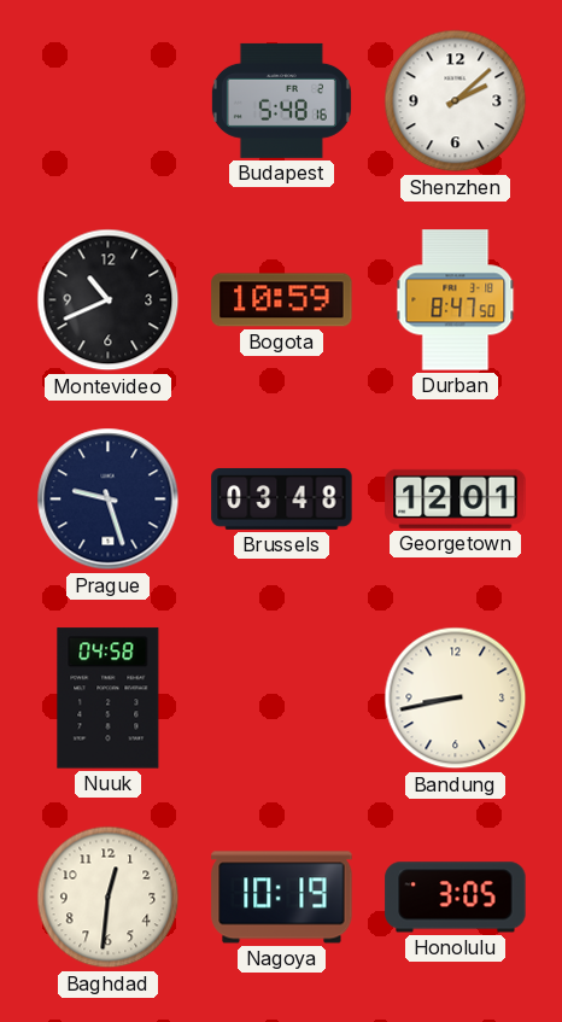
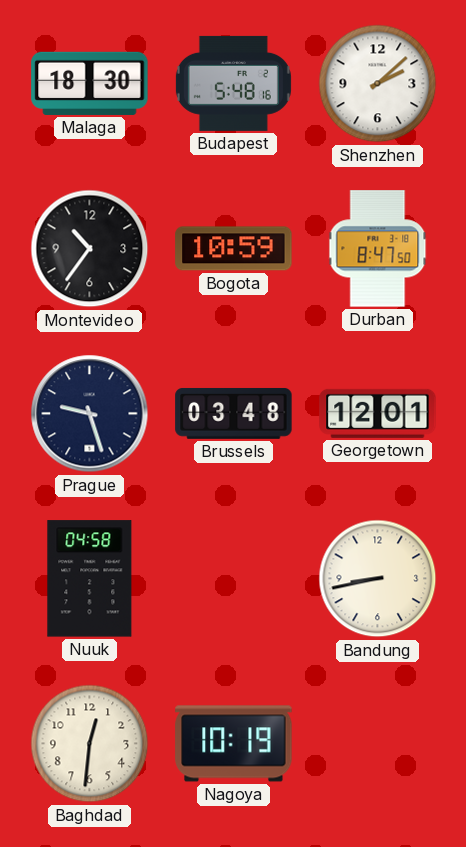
Malaga: none -> 18:30 (90, 83)
Montevideo: 10:41 -> 10:36 (90, 249)
Honolulu: 3:05 -> none (456, 898)
